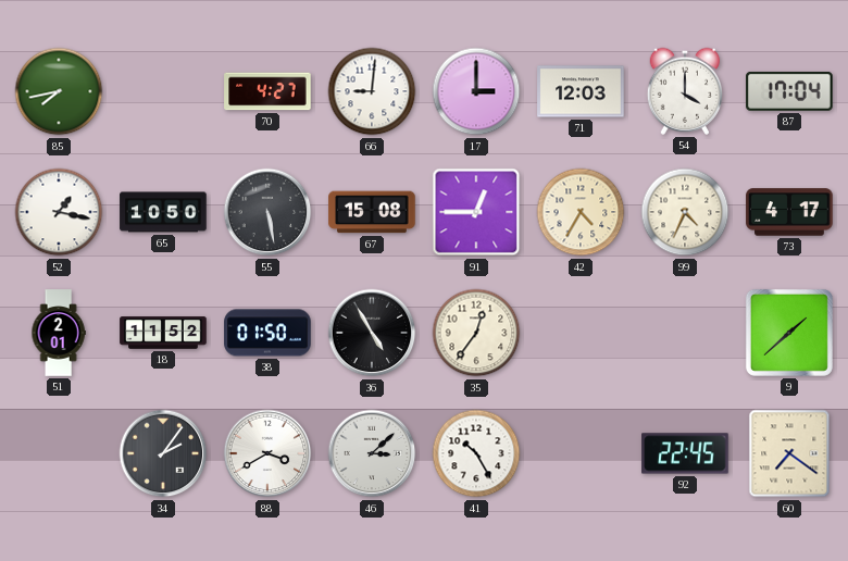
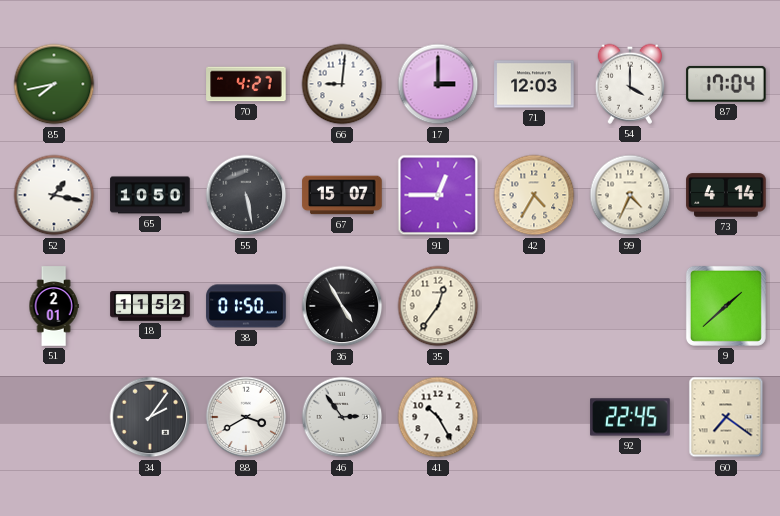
67: 15:08 -> 15:07 (342, 195)
73: 4:17 -> 4:14 (726, 195)
46: 3:08 -> 2:54 (342, 417)
